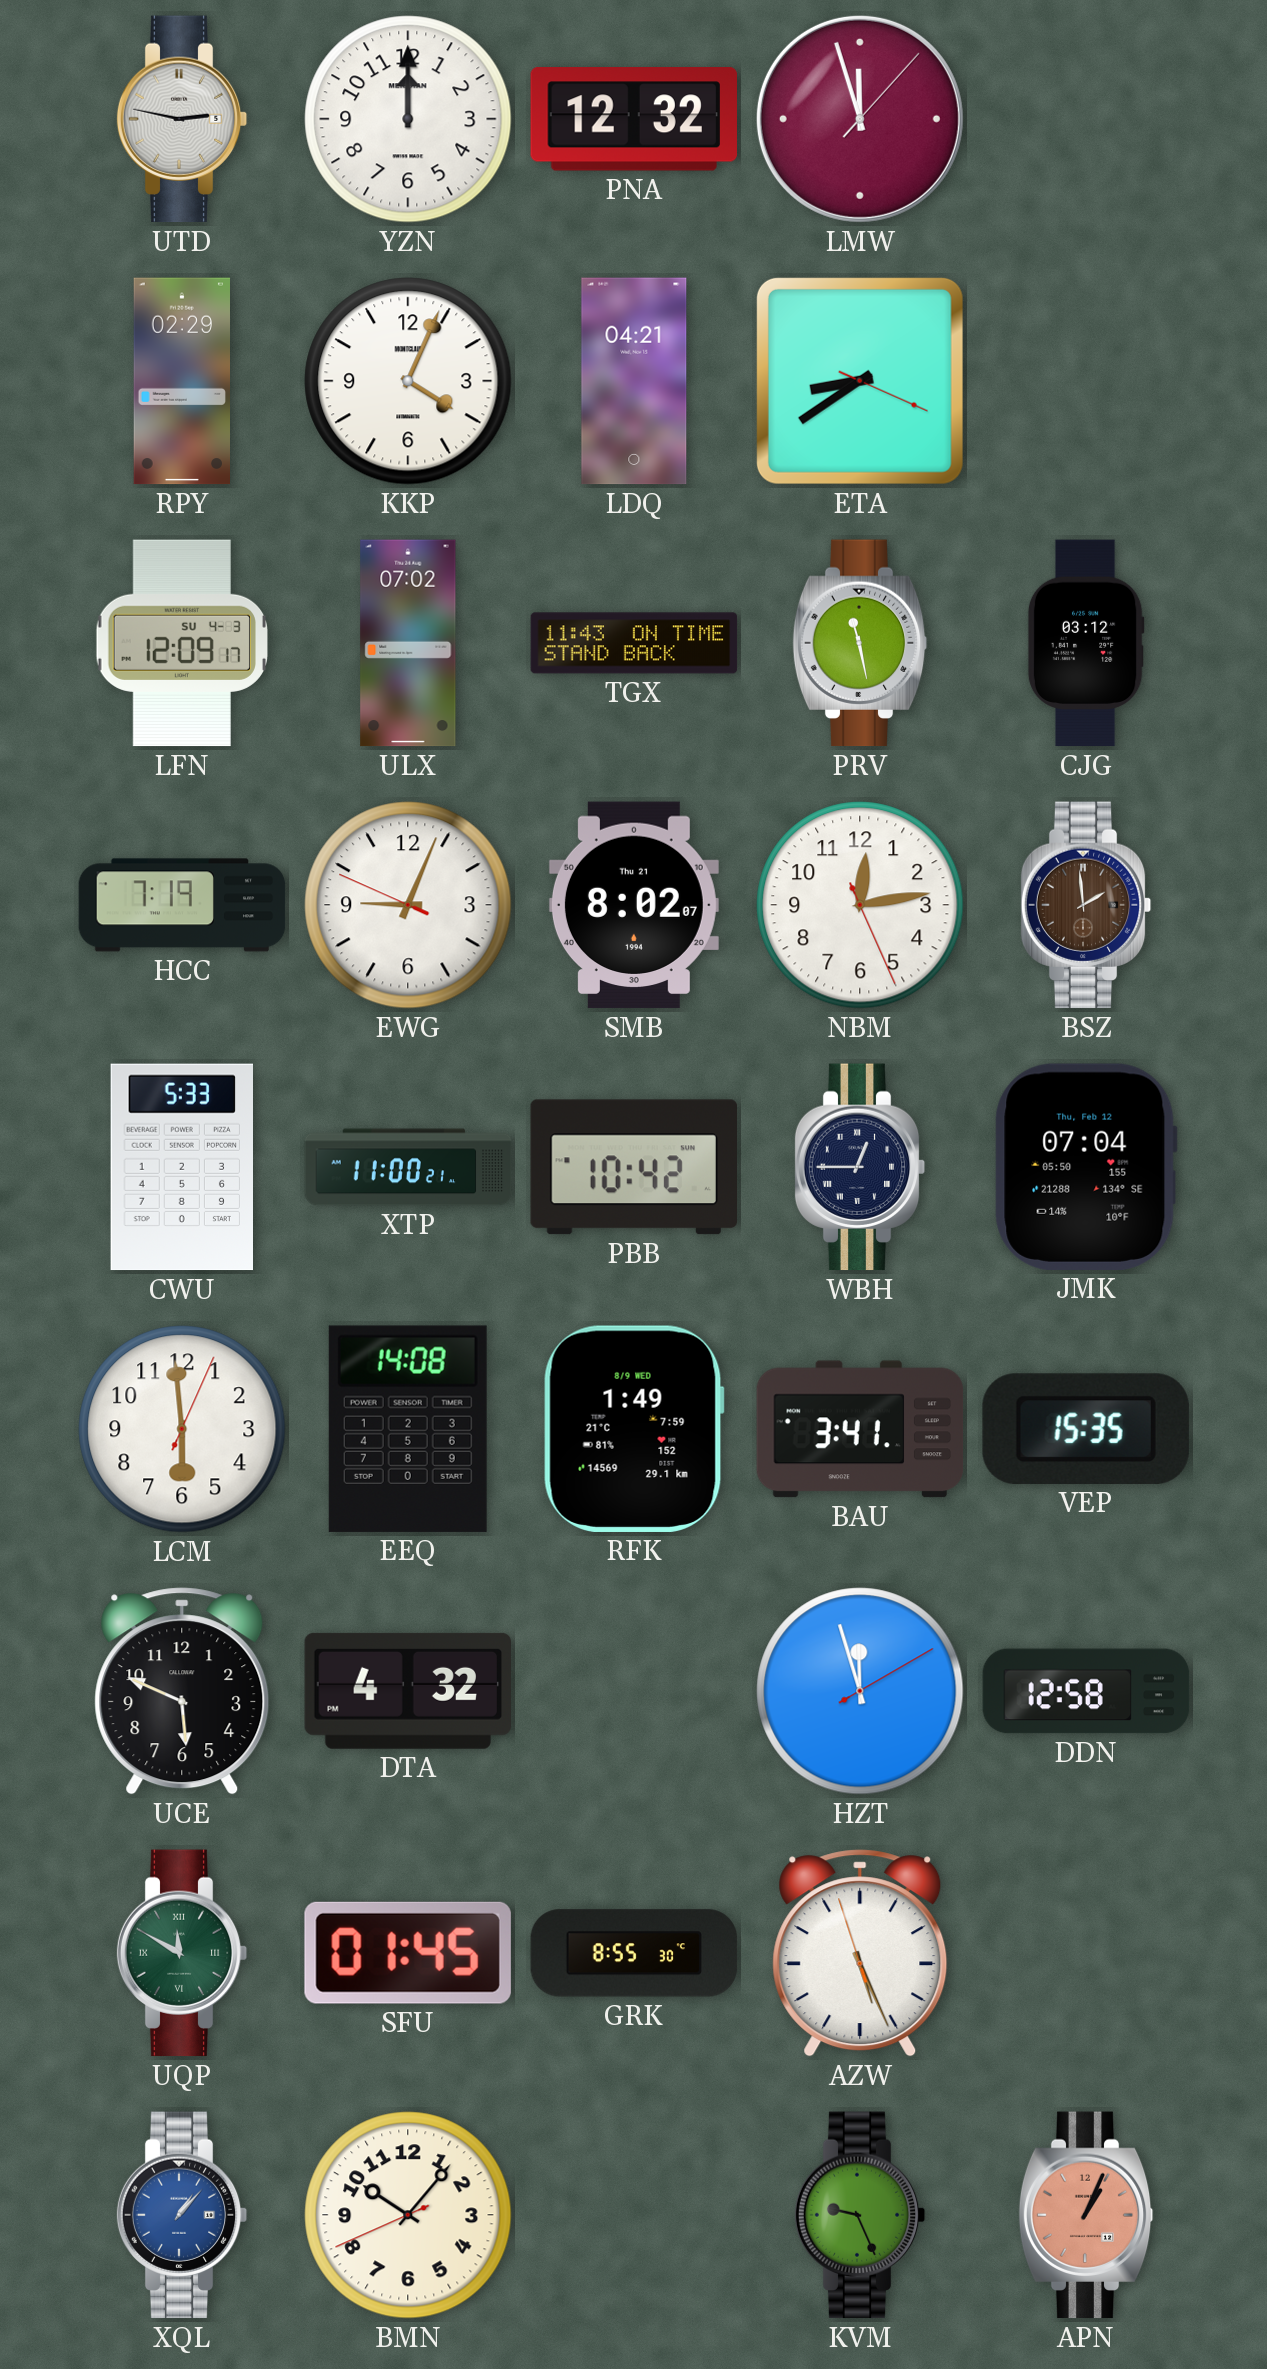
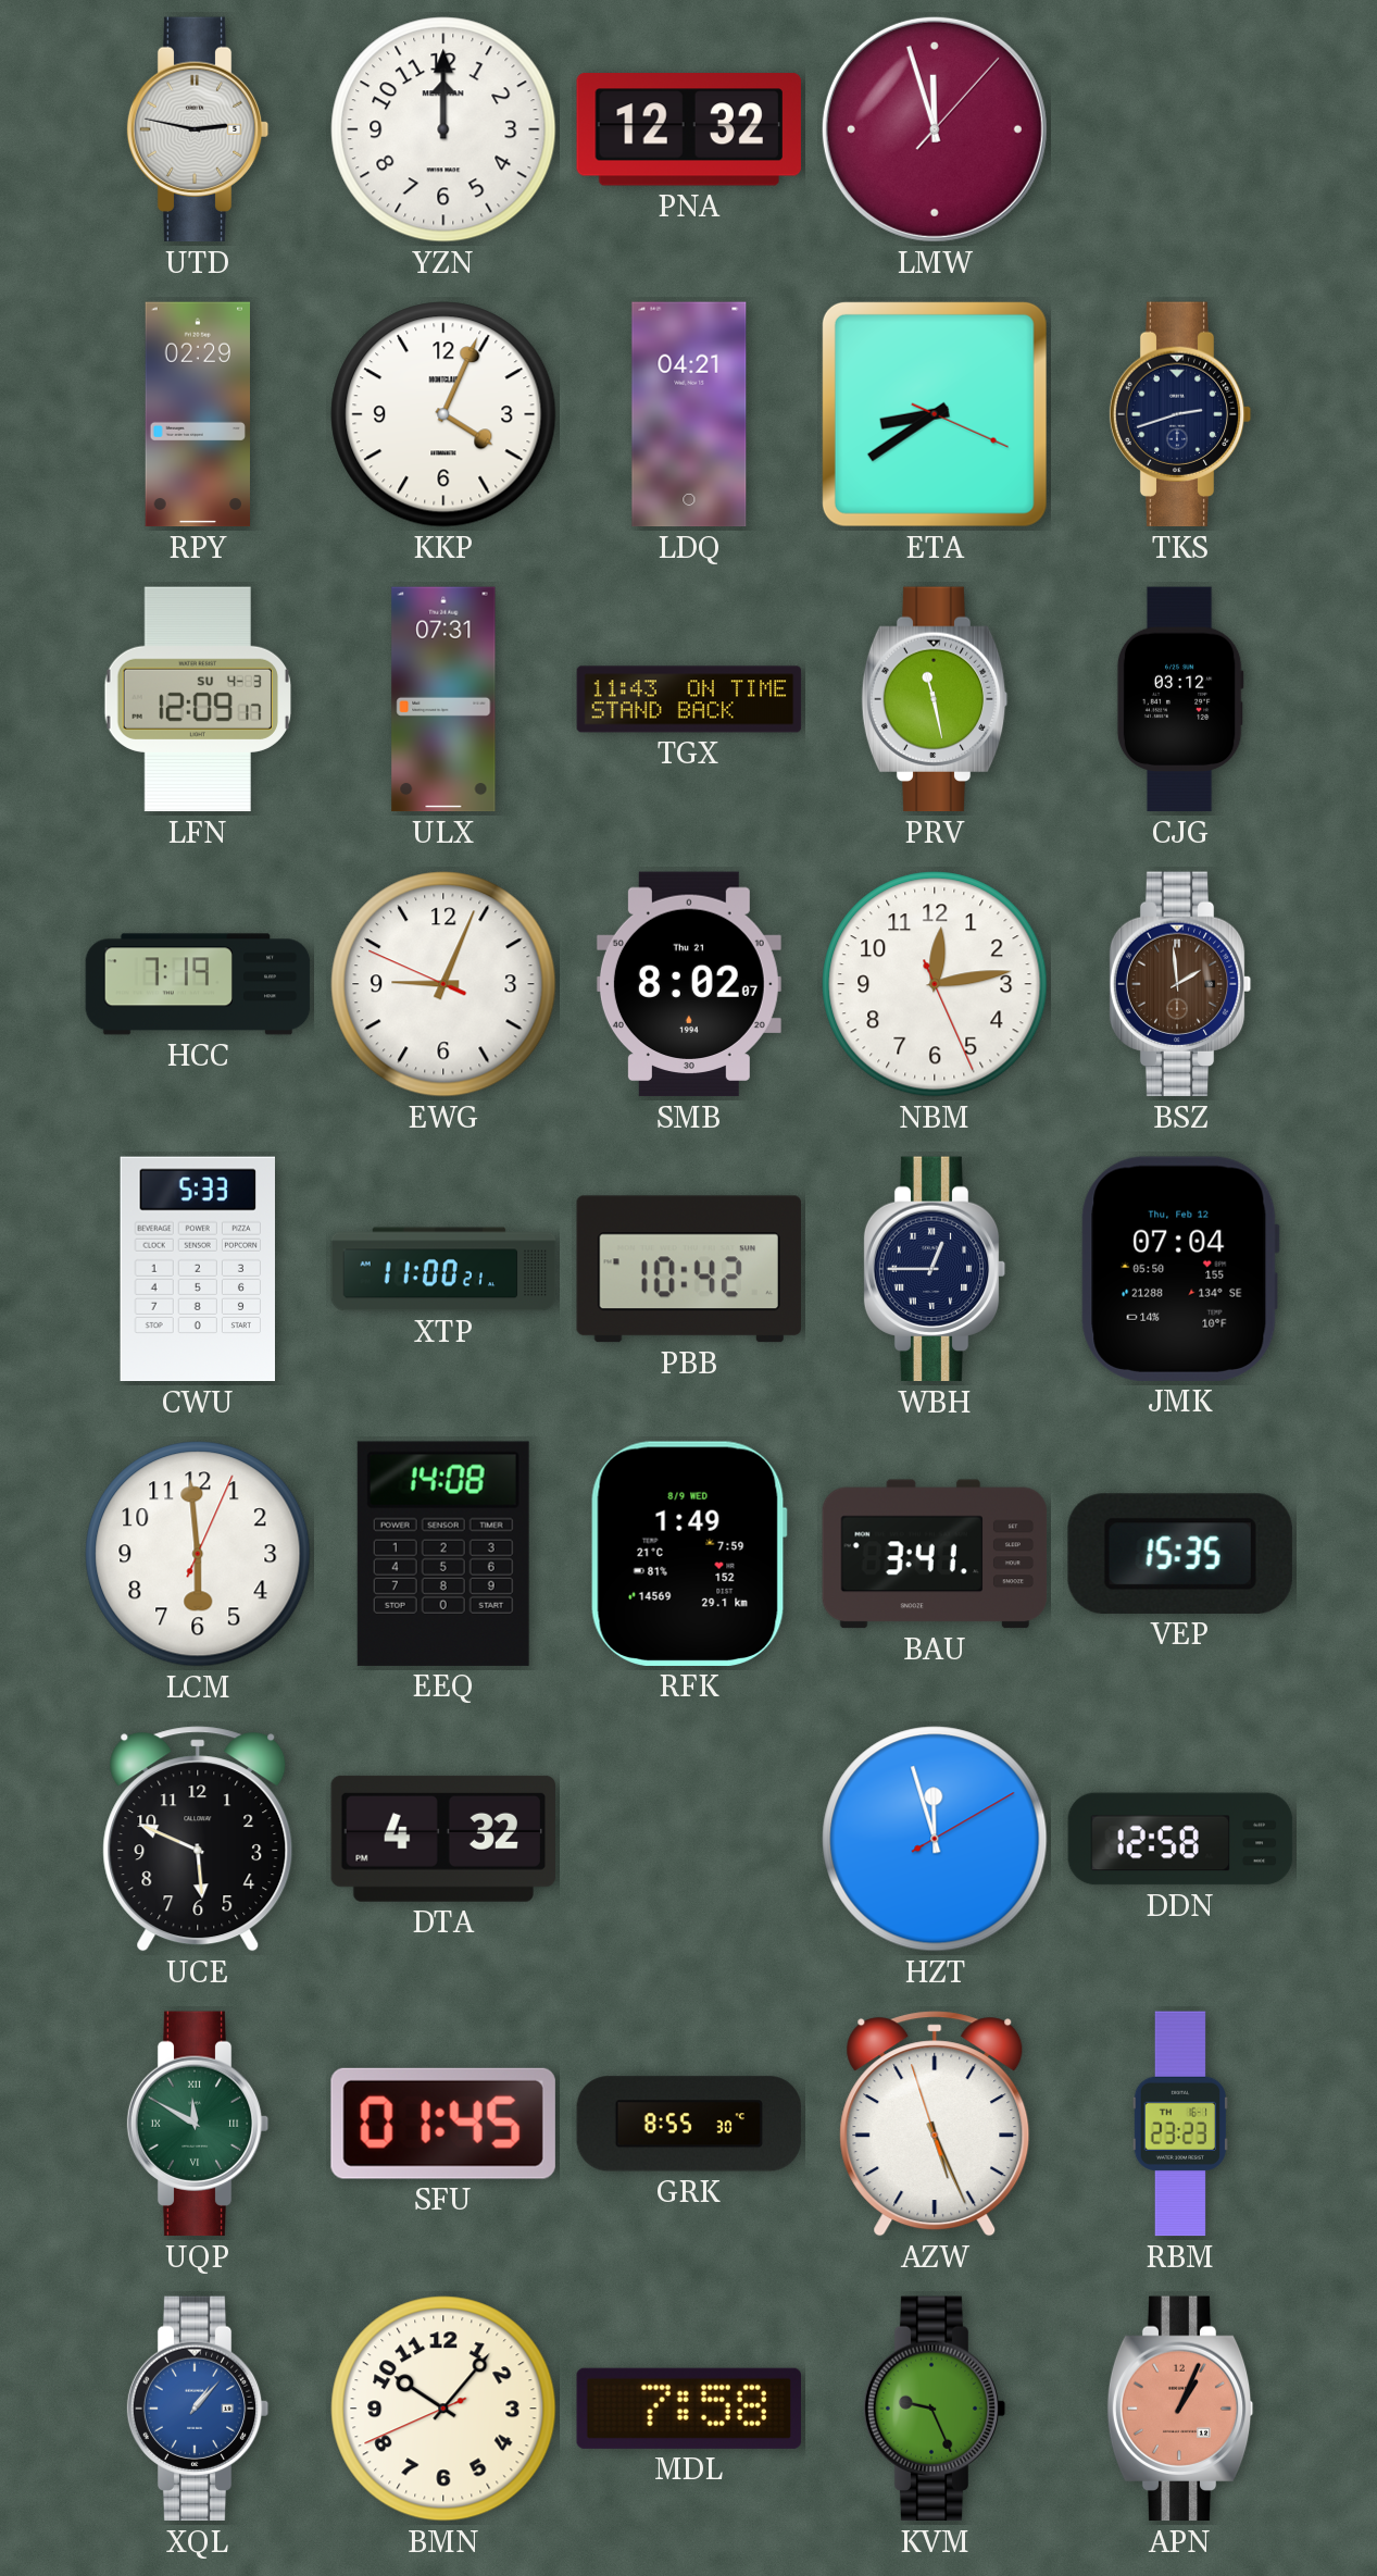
TKS: none -> 2:42 (1180, 414)
ULX: 07:02 -> 07:31 (443, 699)
RBM: none -> 23:23 (1179, 2124)
MDL: none -> 7:58 (688, 2409)
